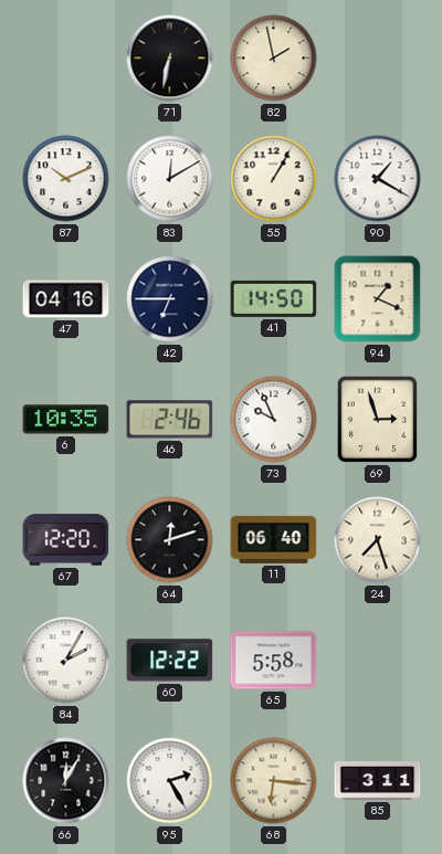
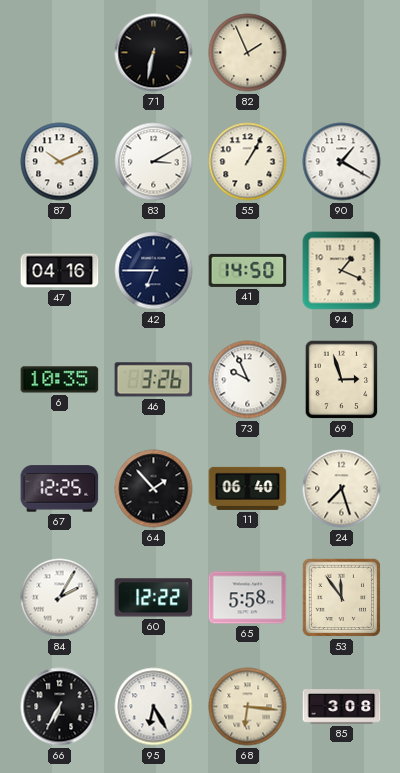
82: 1:58 -> 1:56 (248, 53)
83: 12:10 -> 3:10 (154, 162)
46: 2:46 -> 3:26 (154, 380)
67: 12:20 -> 12:25 (60, 489)
64: 12:12 -> 1:53 (154, 489)
53: none -> 11:54 (342, 598)
66: 12:05 -> 6:35 (60, 707)
95: 2:25 -> 6:25 (154, 707)
85: 3:11 -> 3:08 (342, 707)
